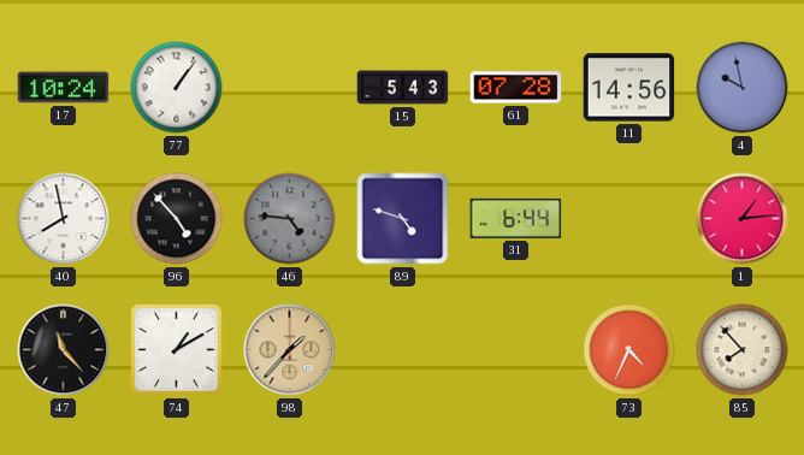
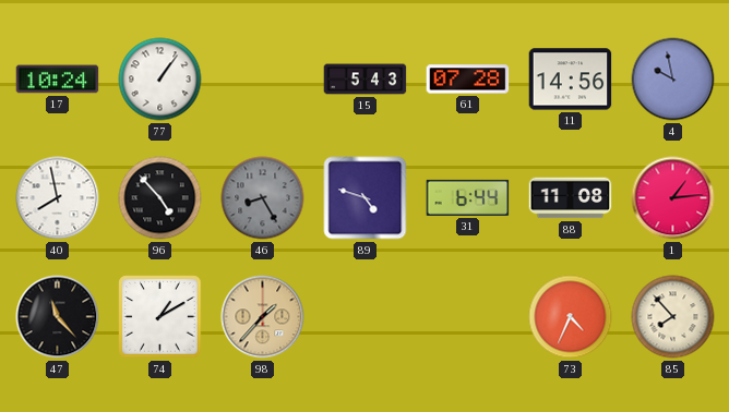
46: 4:46 -> 8:25 (263, 198)
88: none -> 11:08 (571, 198)
